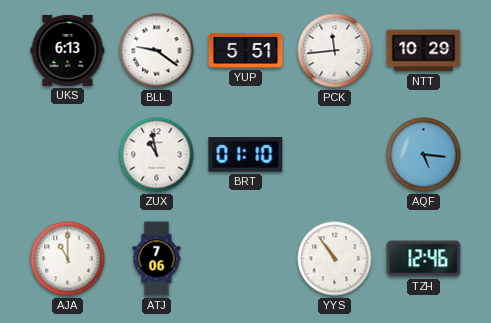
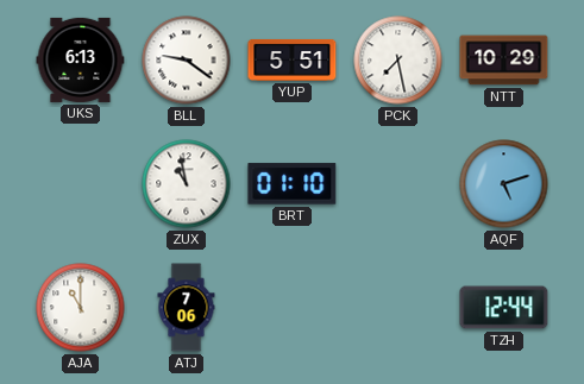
PCK: 11:44 -> 7:28 (398, 61)
AQF: 5:16 -> 5:12 (504, 184)
YYS: 10:54 -> none (335, 259)
TZH: 12:46 -> 12:44 (504, 308)
